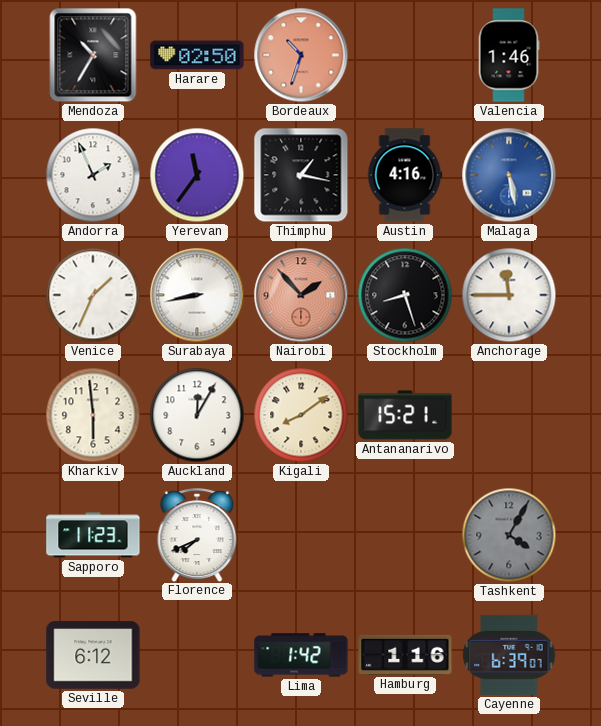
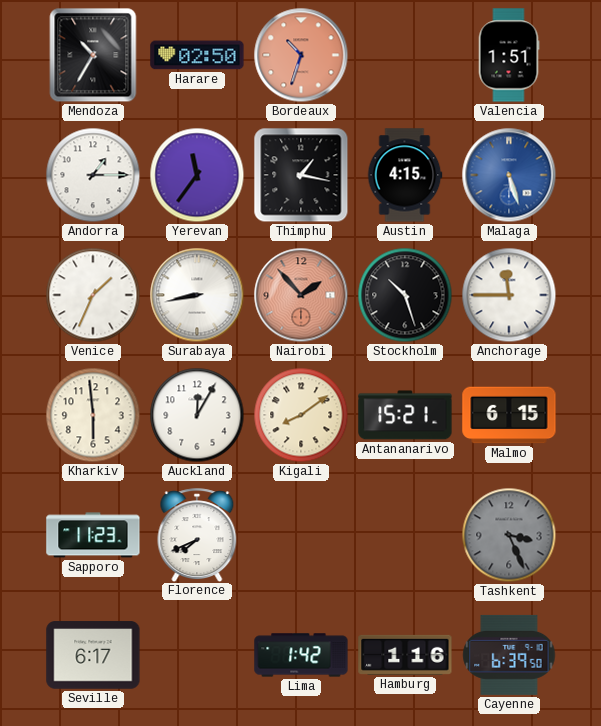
Valencia: 1:46 -> 1:51 (509, 55)
Andorra: 1:56 -> 1:15 (93, 175)
Austin: 4:16 -> 4:15 (405, 175)
Malaga: 5:28 -> 5:27 (509, 175)
Stockholm: 8:27 -> 10:27 (405, 295)
Malmo: none -> 6:15 (509, 415)
Tashkent: 4:05 -> 3:26 (509, 535)
Seville: 6:12 -> 6:17 (93, 655)
Cayenne: 6:39:07 -> 6:39:50 (509, 655)
